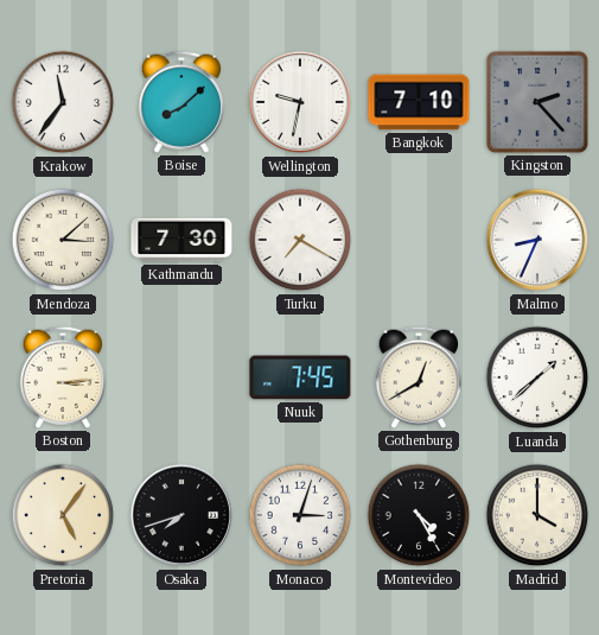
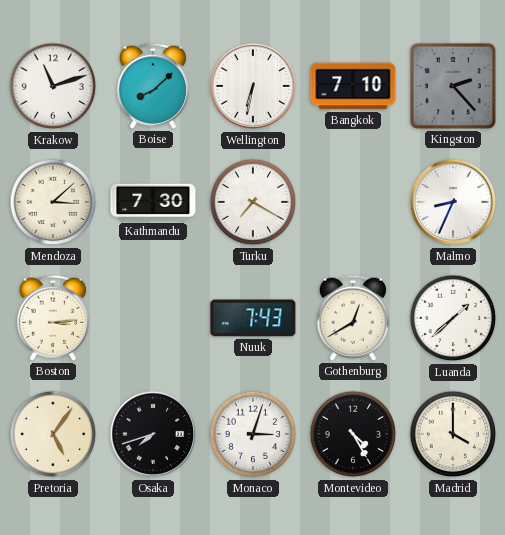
Krakow: 11:36 -> 11:12 (53, 86)
Wellington: 9:32 -> 6:32 (253, 86)
Nuuk: 7:45 -> 7:43 (253, 318)
